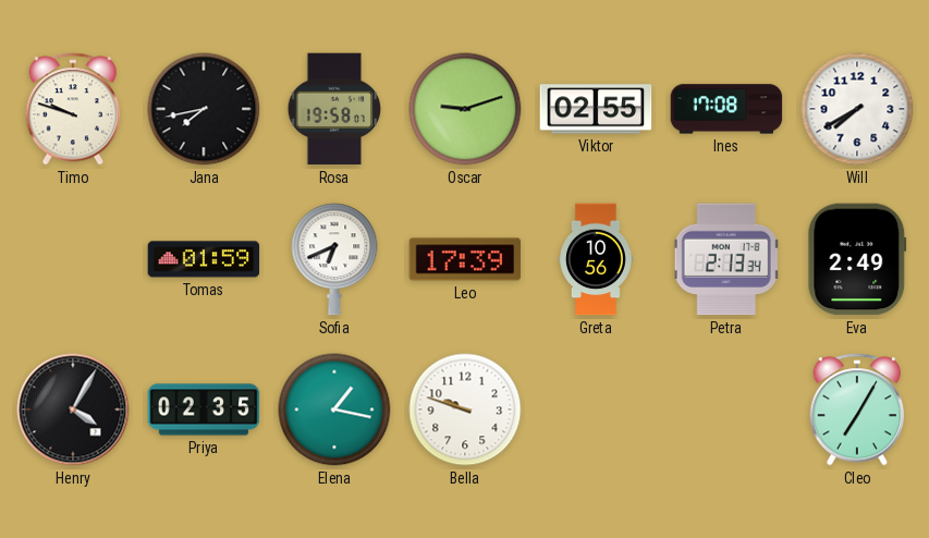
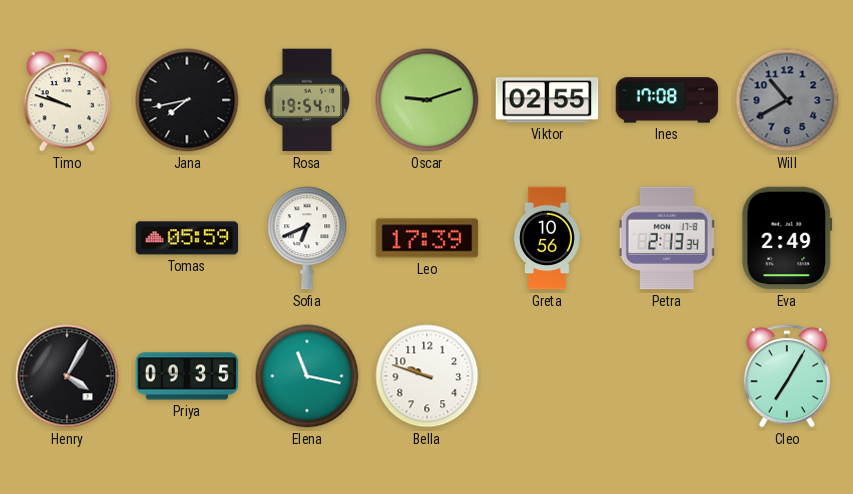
Rosa: 19:58 -> 19:54 (307, 100)
Will: 7:40 -> 10:40 (787, 100)
Will dial: white -> grey (787, 100)
Tomas: 01:59 -> 05:59 (187, 238)
Priya: 02:35 -> 09:35 (187, 376)
Elena: 1:17 -> 11:17 (307, 376)
